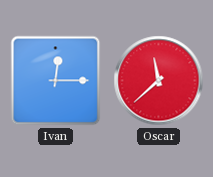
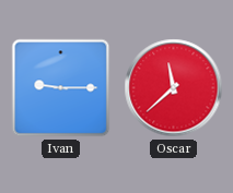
Ivan: 12:15 -> 9:15 (61, 88)
